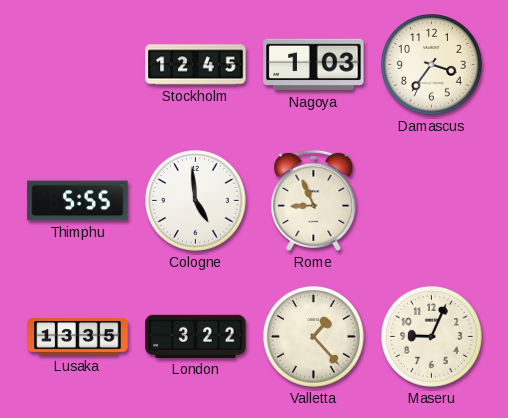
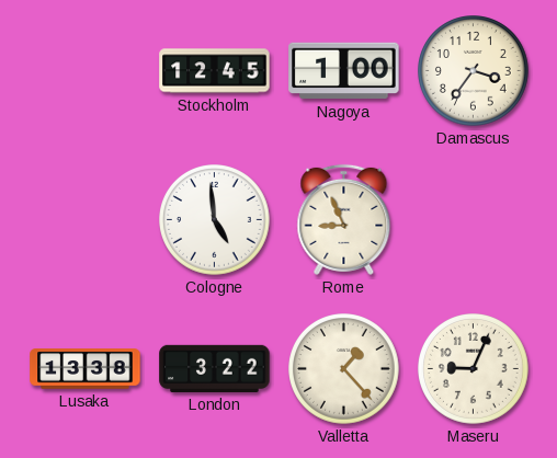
Nagoya: 1:03 -> 1:00 (344, 71)
Thimphu: 5:55 -> none (78, 201)
Lusaka: 13:35 -> 13:38 (86, 369)
